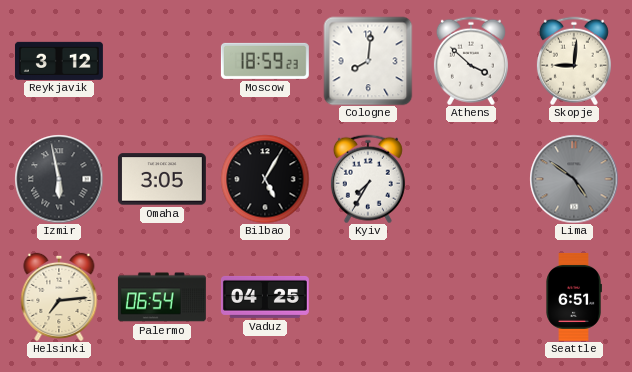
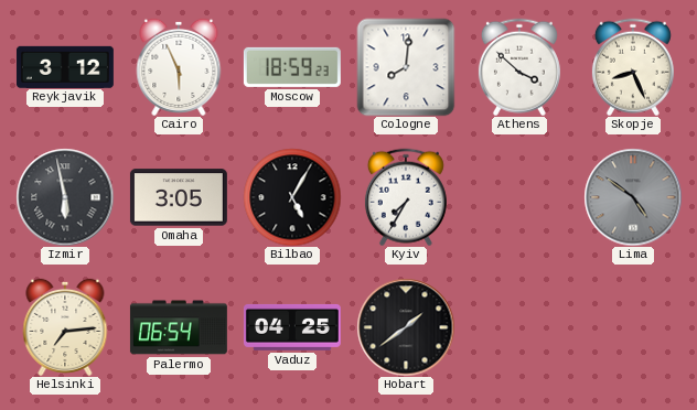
Cairo: none -> 5:56 (179, 67)
Skopje: 9:01 -> 8:26 (633, 67)
Hobart: none -> 1:39 (406, 327)
Seattle: 6:51 -> none (574, 297)
